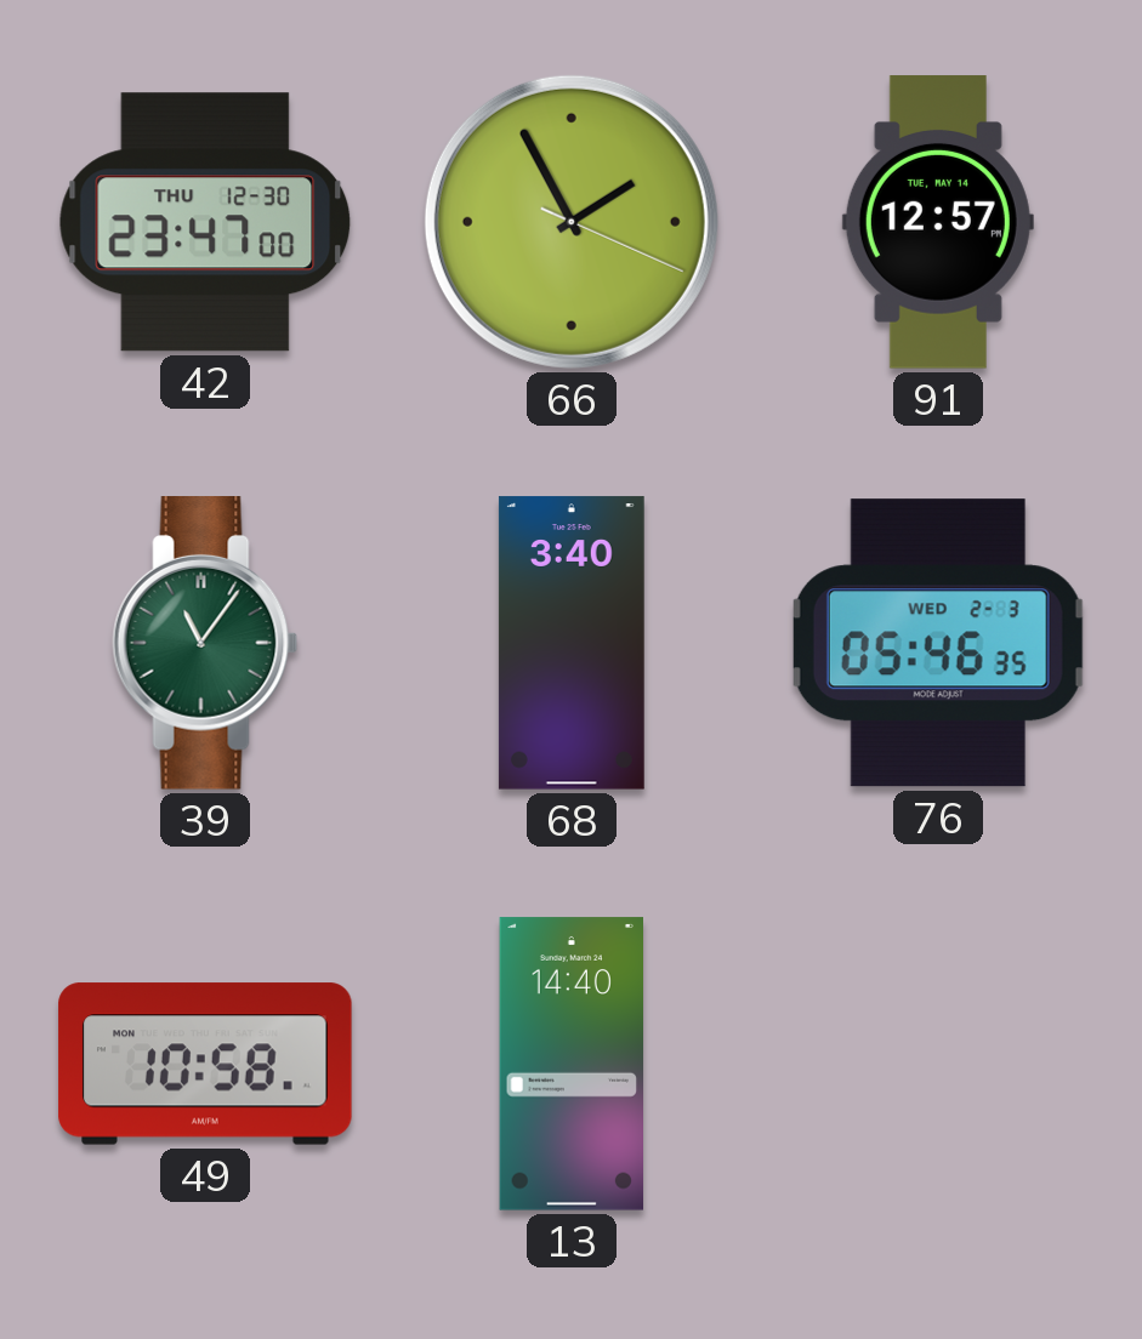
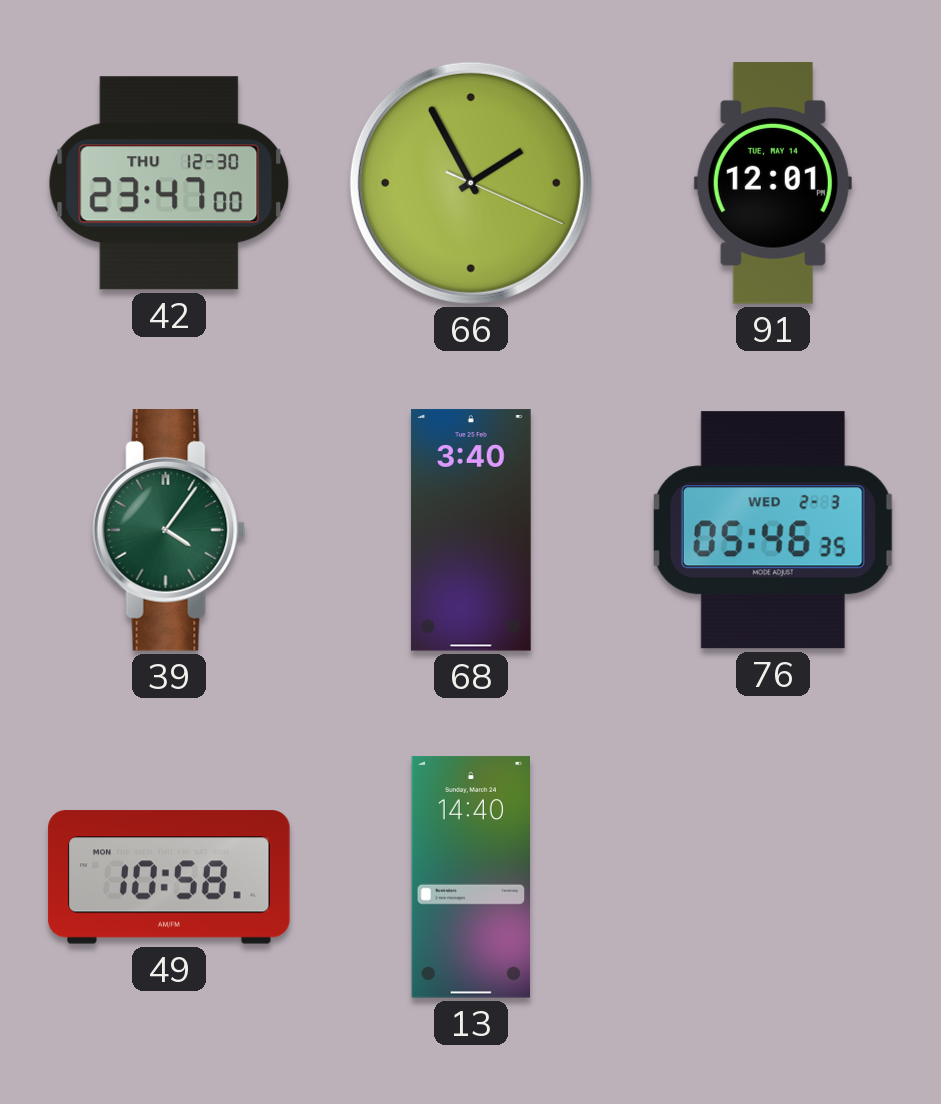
91: 12:57 -> 12:01 (773, 183)
39: 11:06 -> 4:06 (169, 531)
